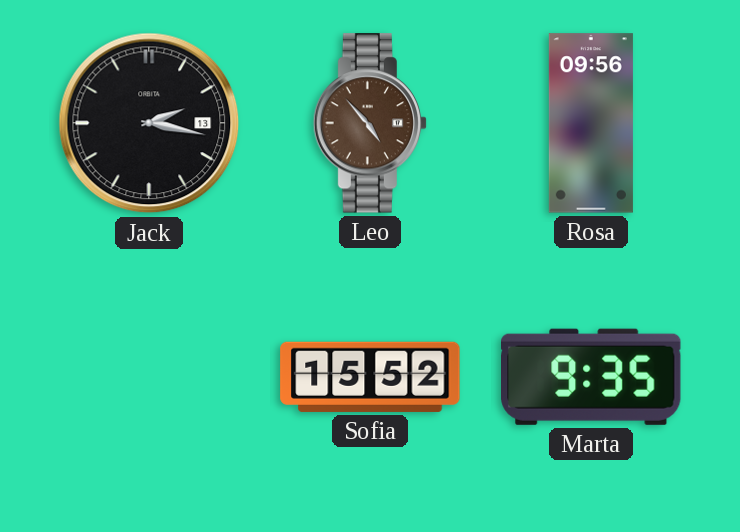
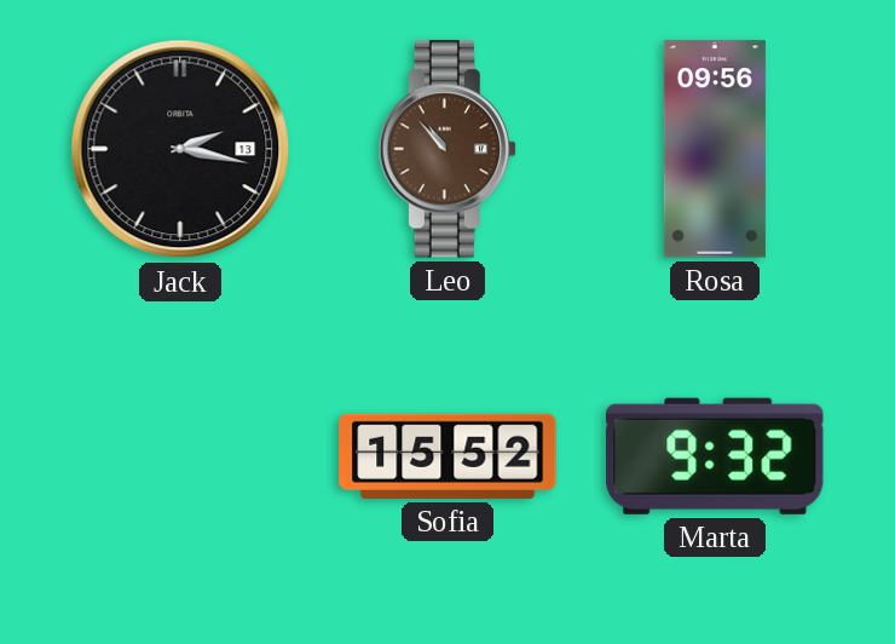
Leo: 4:53 -> 10:53 (447, 149)
Marta: 9:35 -> 9:32 (716, 456)
